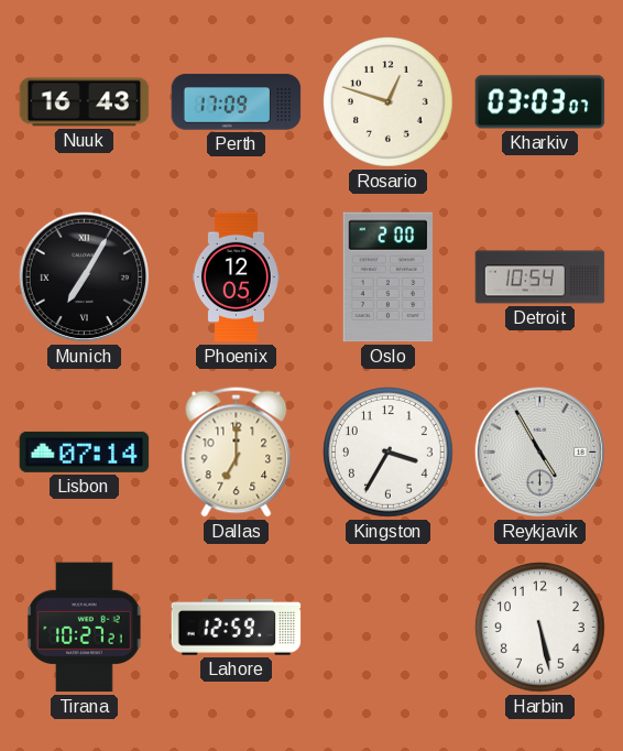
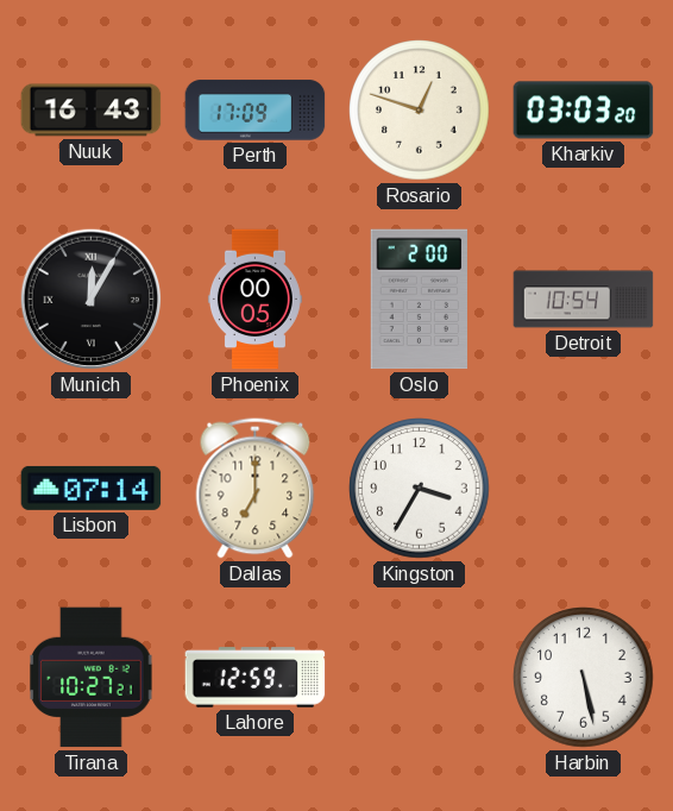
Kharkiv: 03:03:07 -> 03:03:20 (584, 111)
Munich: 7:05 -> 12:05 (92, 300)
Phoenix: 12:05 -> 00:05 (254, 300)
Reykjavik: 4:55 -> none (540, 453)
